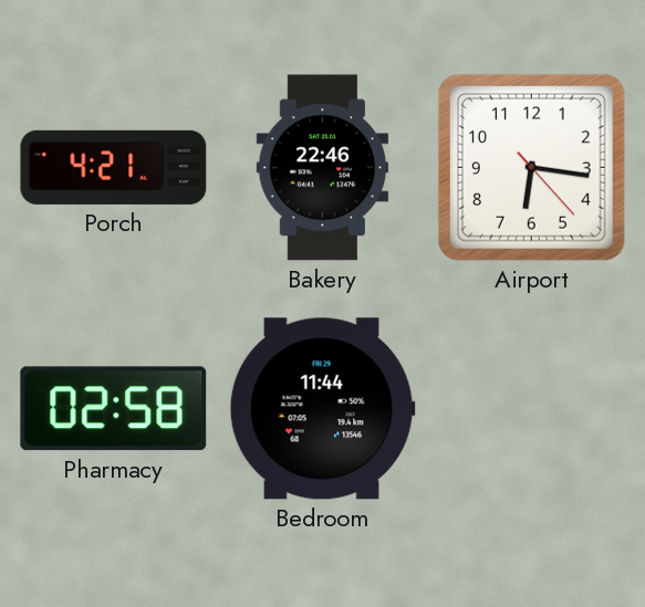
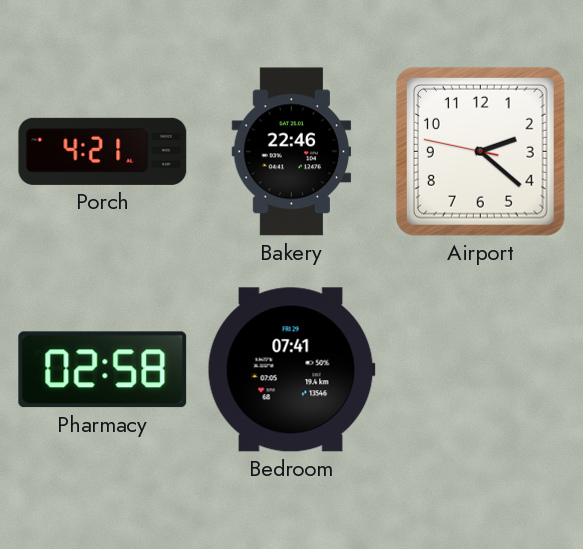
Airport: 6:16 -> 2:21 (480, 151)
Bedroom: 11:44 -> 07:41 (291, 370)
